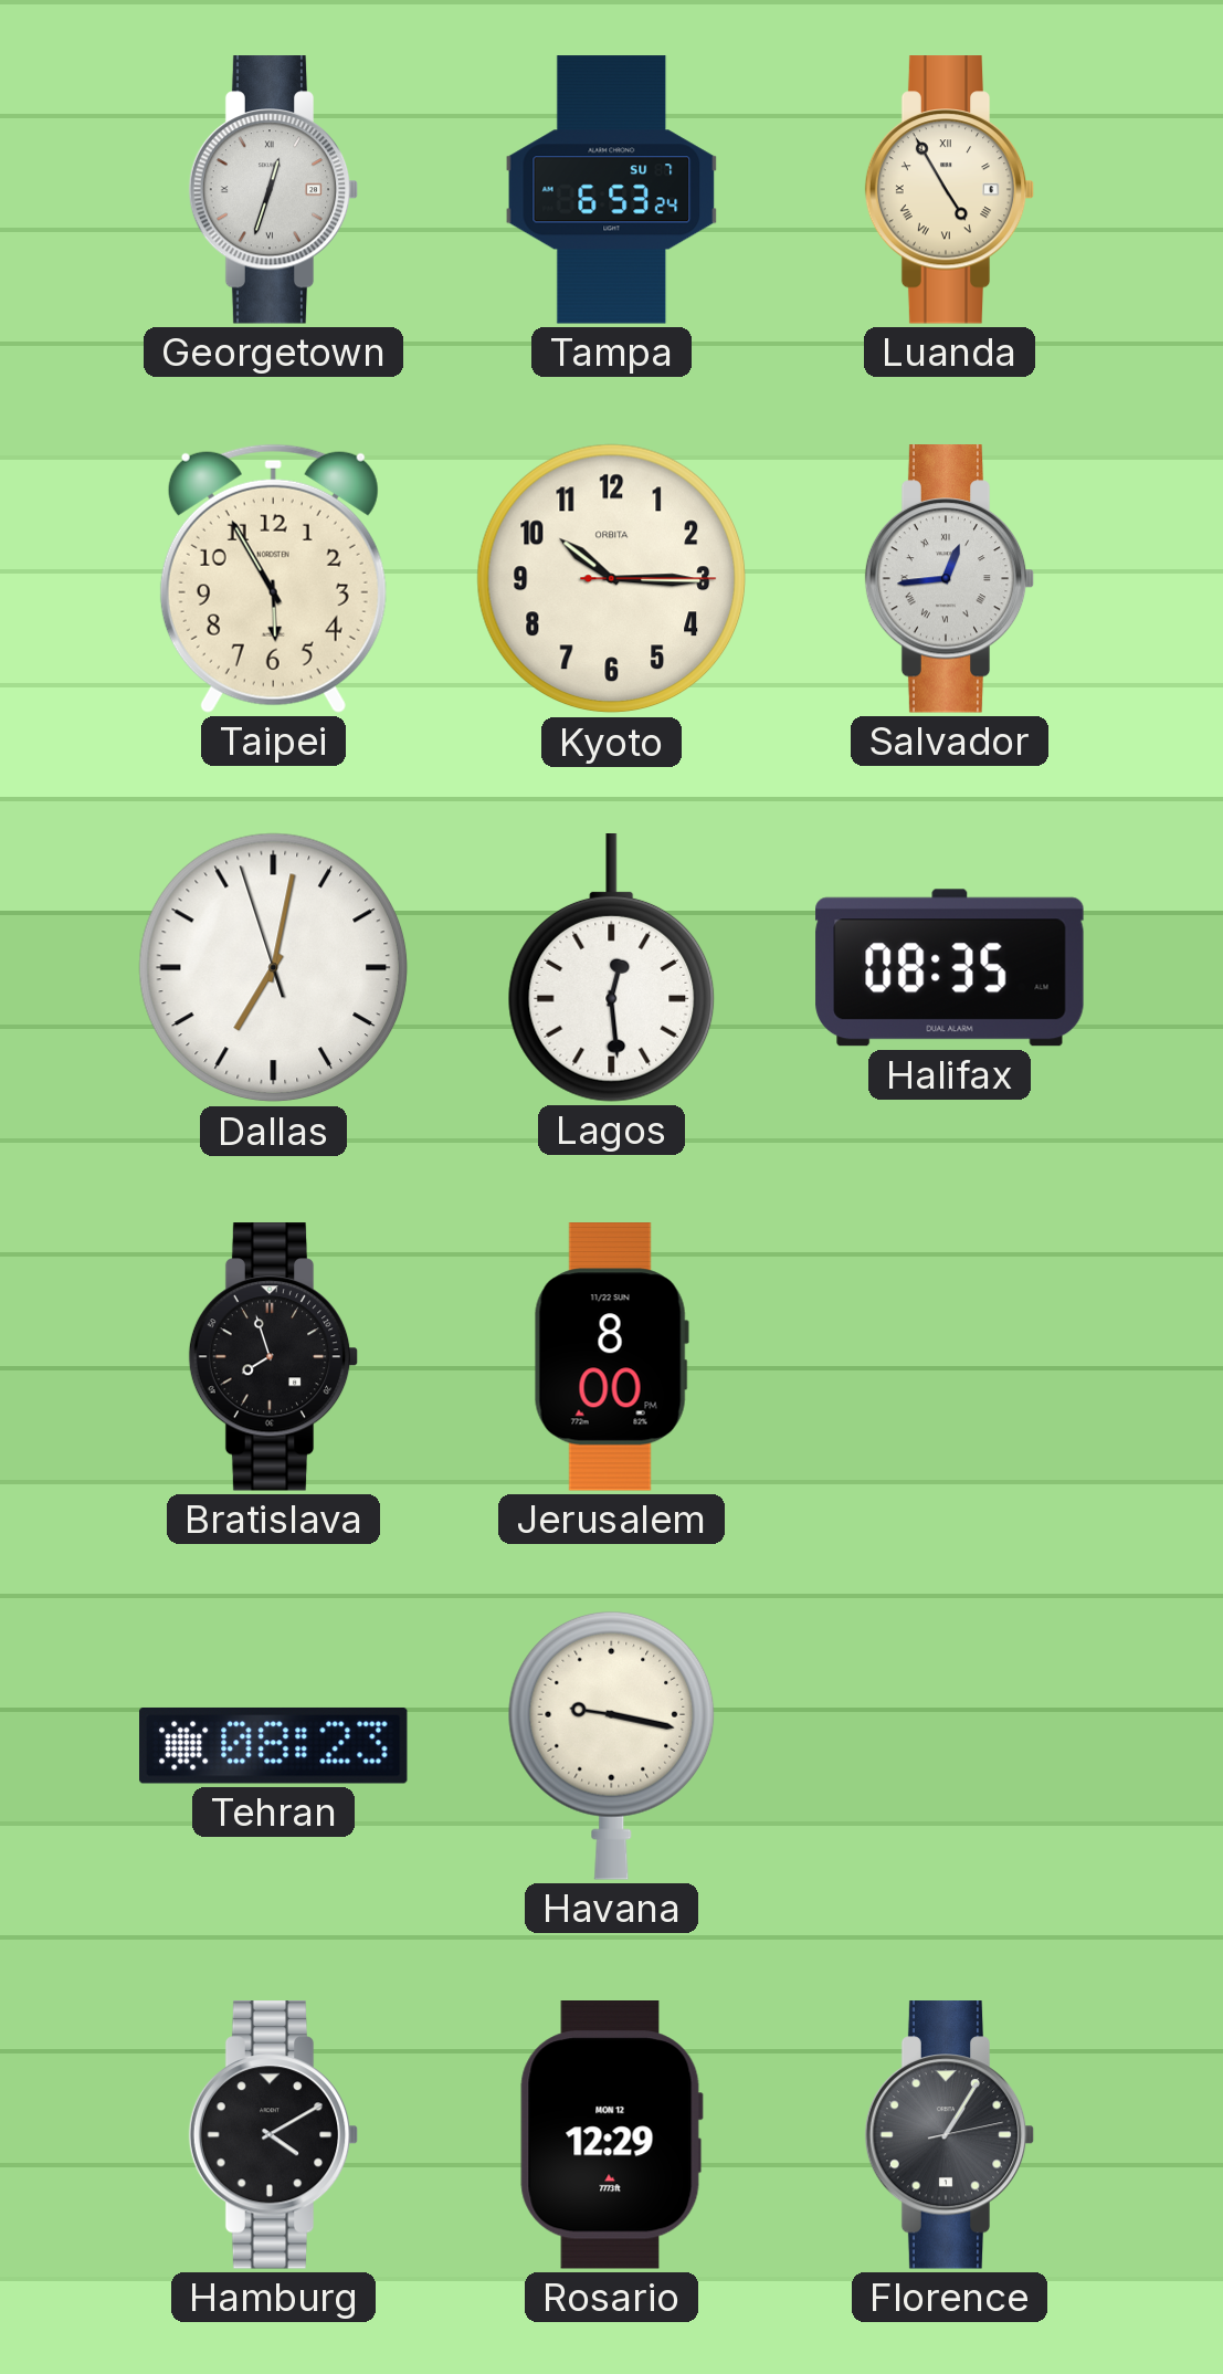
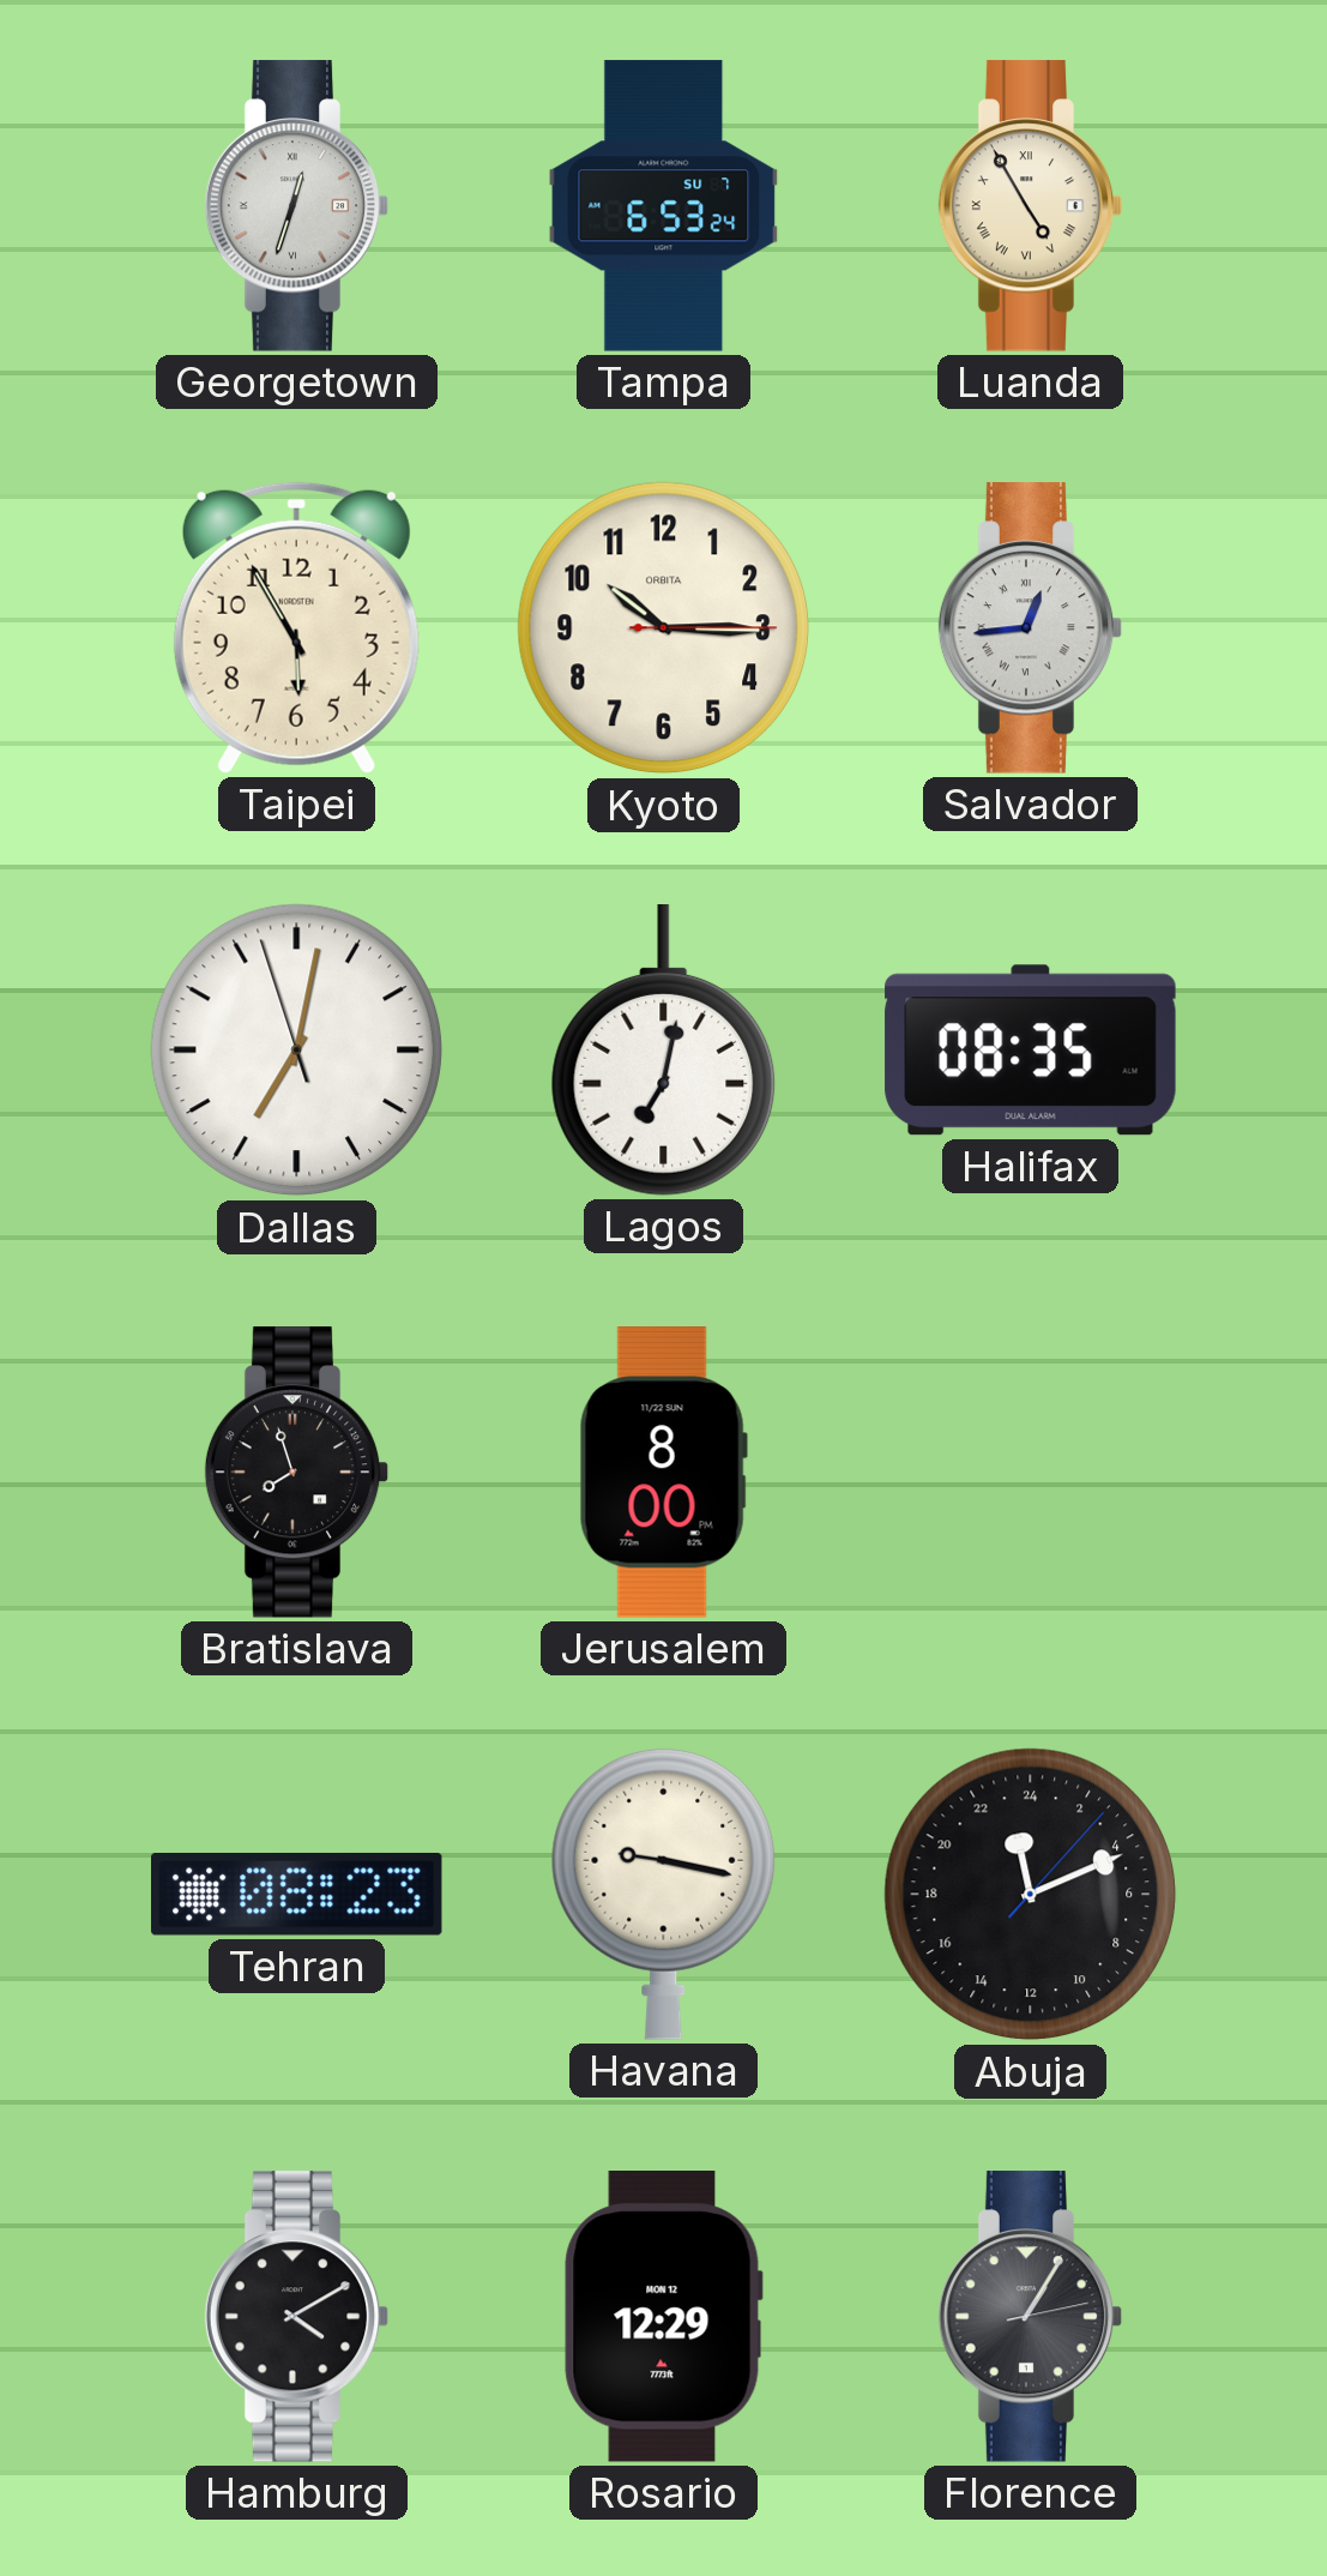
Lagos: 12:29 -> 7:02 (664, 1051)
Abuja: none -> 23:11 (1031, 1895)
